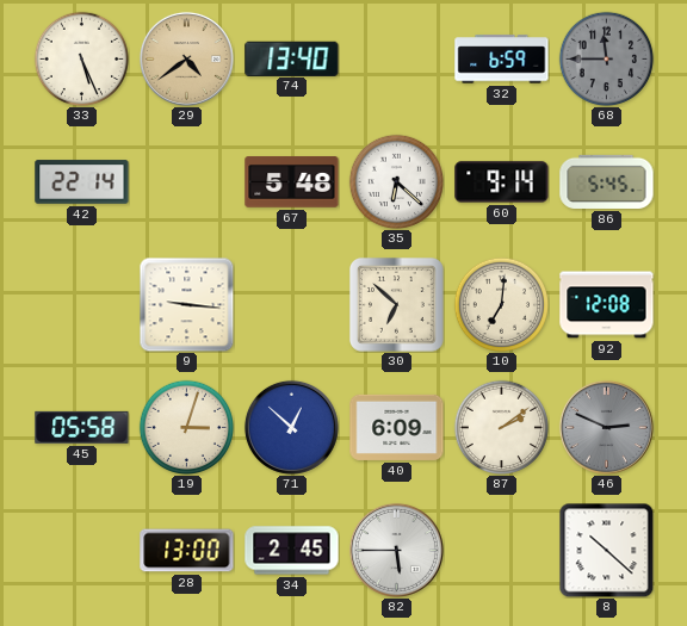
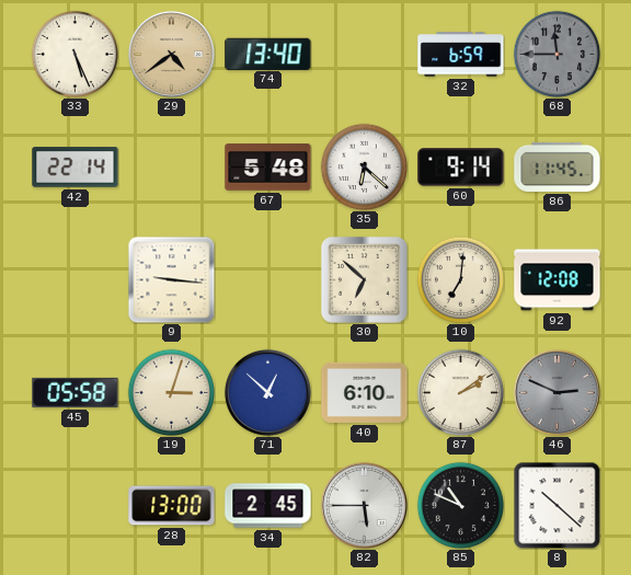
86: 5:45 -> 11:45 (558, 166)
40: 6:09 -> 6:10 (365, 392)
85: none -> 10:49 (460, 505)
